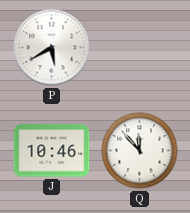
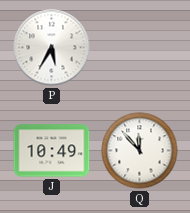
P: 5:40 -> 5:35 (52, 48)
J: 10:46 -> 10:49 (52, 151)
